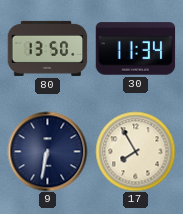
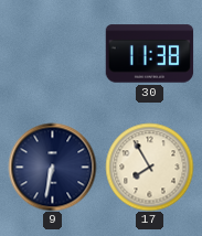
80: 13:50 -> none (47, 48)
30: 11:34 -> 11:38 (149, 54)
